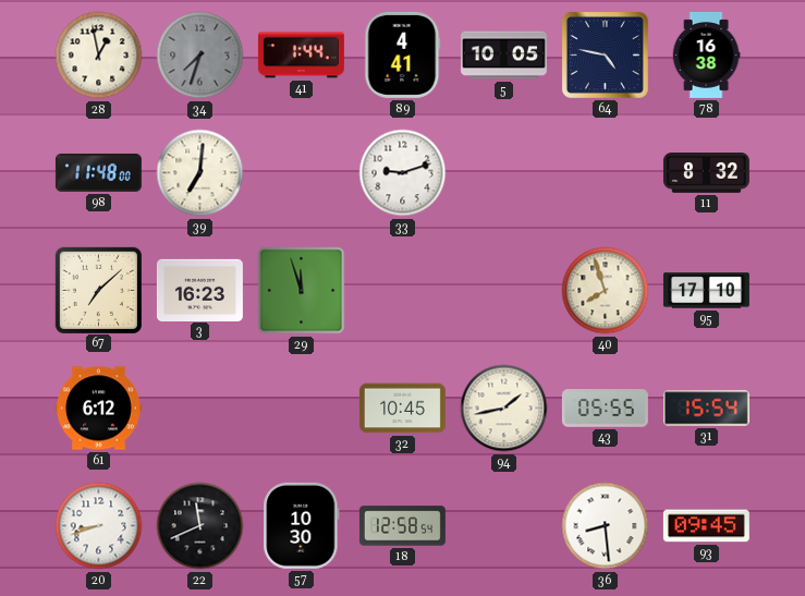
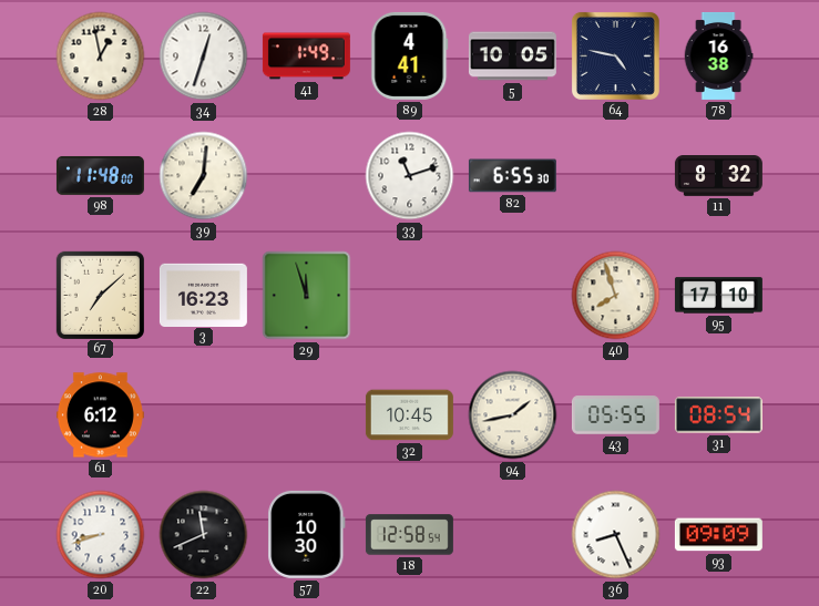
34: 7:33 -> 12:33 (204, 57)
34 dial: grey -> white (204, 57)
41: 1:44 -> 1:49 (306, 57)
33: 9:12 -> 11:12 (410, 176)
82: none -> 6:55 (512, 176)
31: 15:54 -> 08:54 (718, 415)
36: 8:29 -> 8:26 (616, 535)
93: 09:45 -> 09:09 (718, 535)
